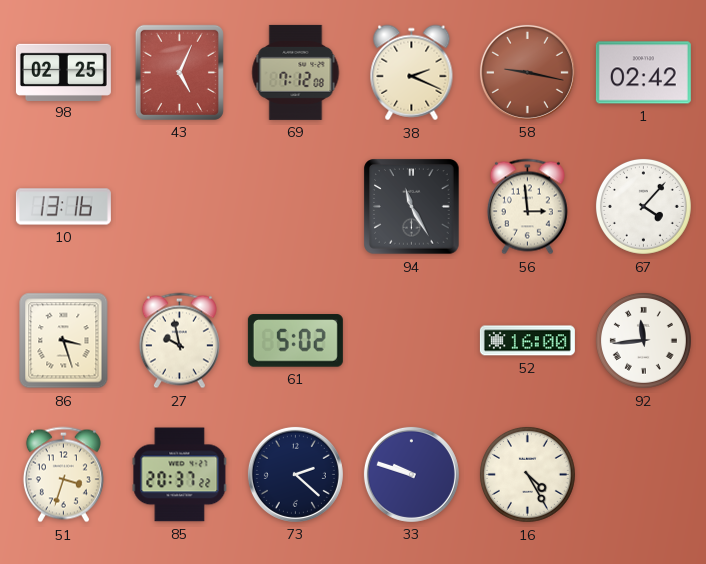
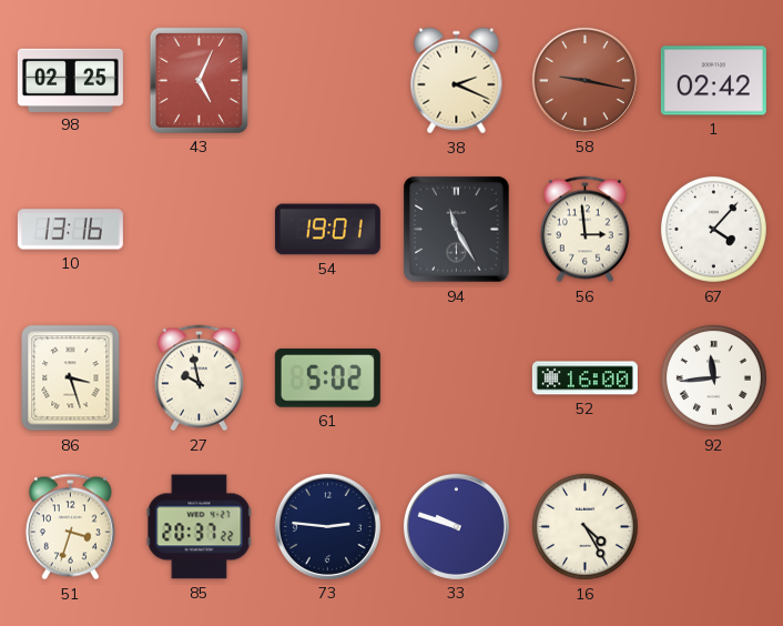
69: 7:12 -> none (296, 72)
54: none -> 19:01 (327, 230)
73: 2:22 -> 2:46 (327, 526)
